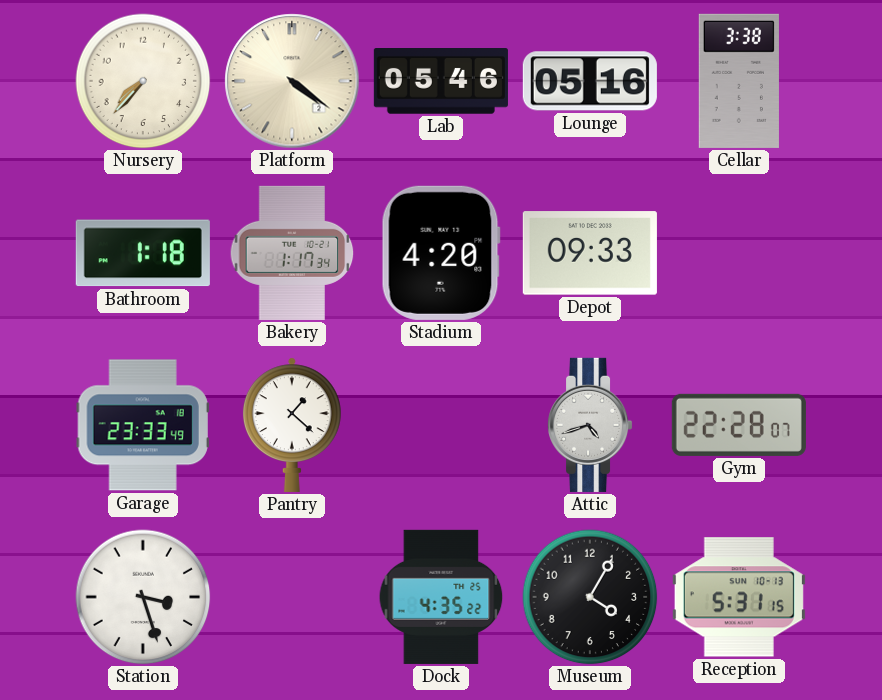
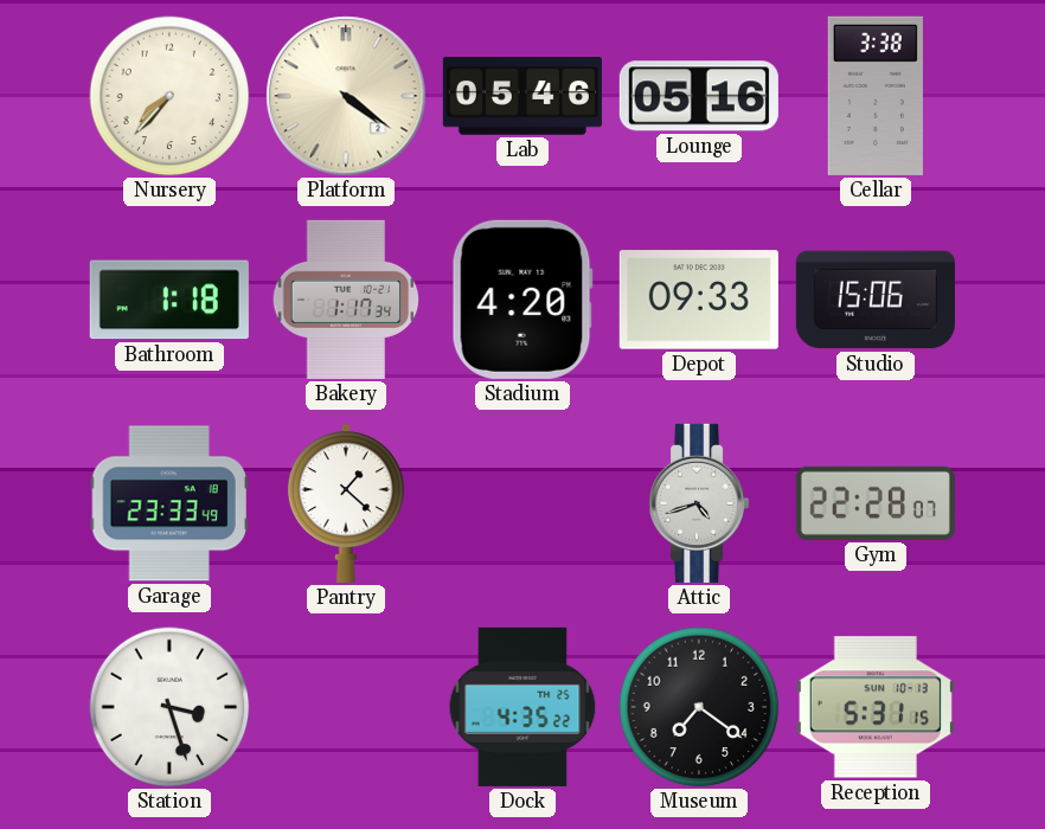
Studio: none -> 15:06 (876, 300)
Museum: 4:05 -> 7:21 (699, 707)
